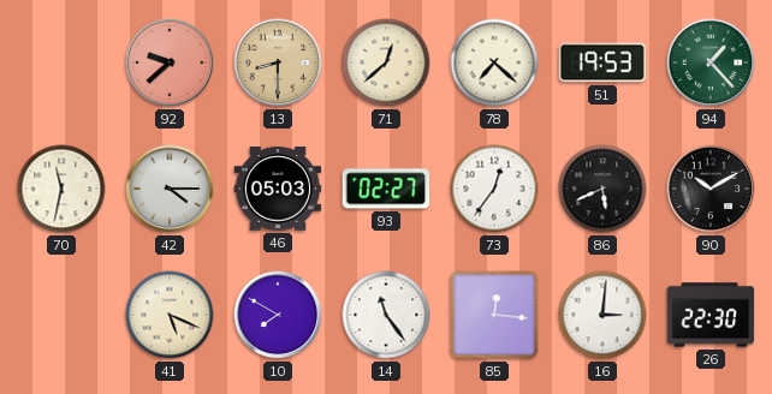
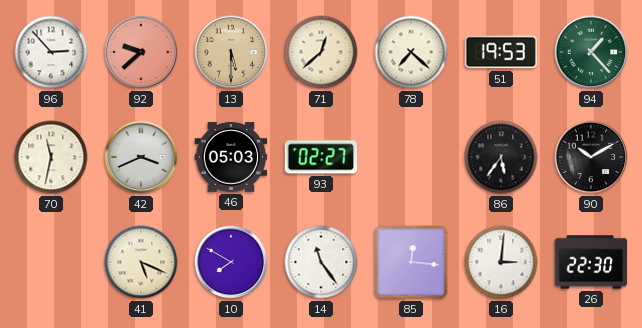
96: none -> 2:53 (51, 52)
13: 8:30 -> 5:30 (231, 52)
42: 4:15 -> 3:41 (141, 157)
73: 12:36 -> none (494, 189)
86: 5:41 -> 5:36 (501, 157)
